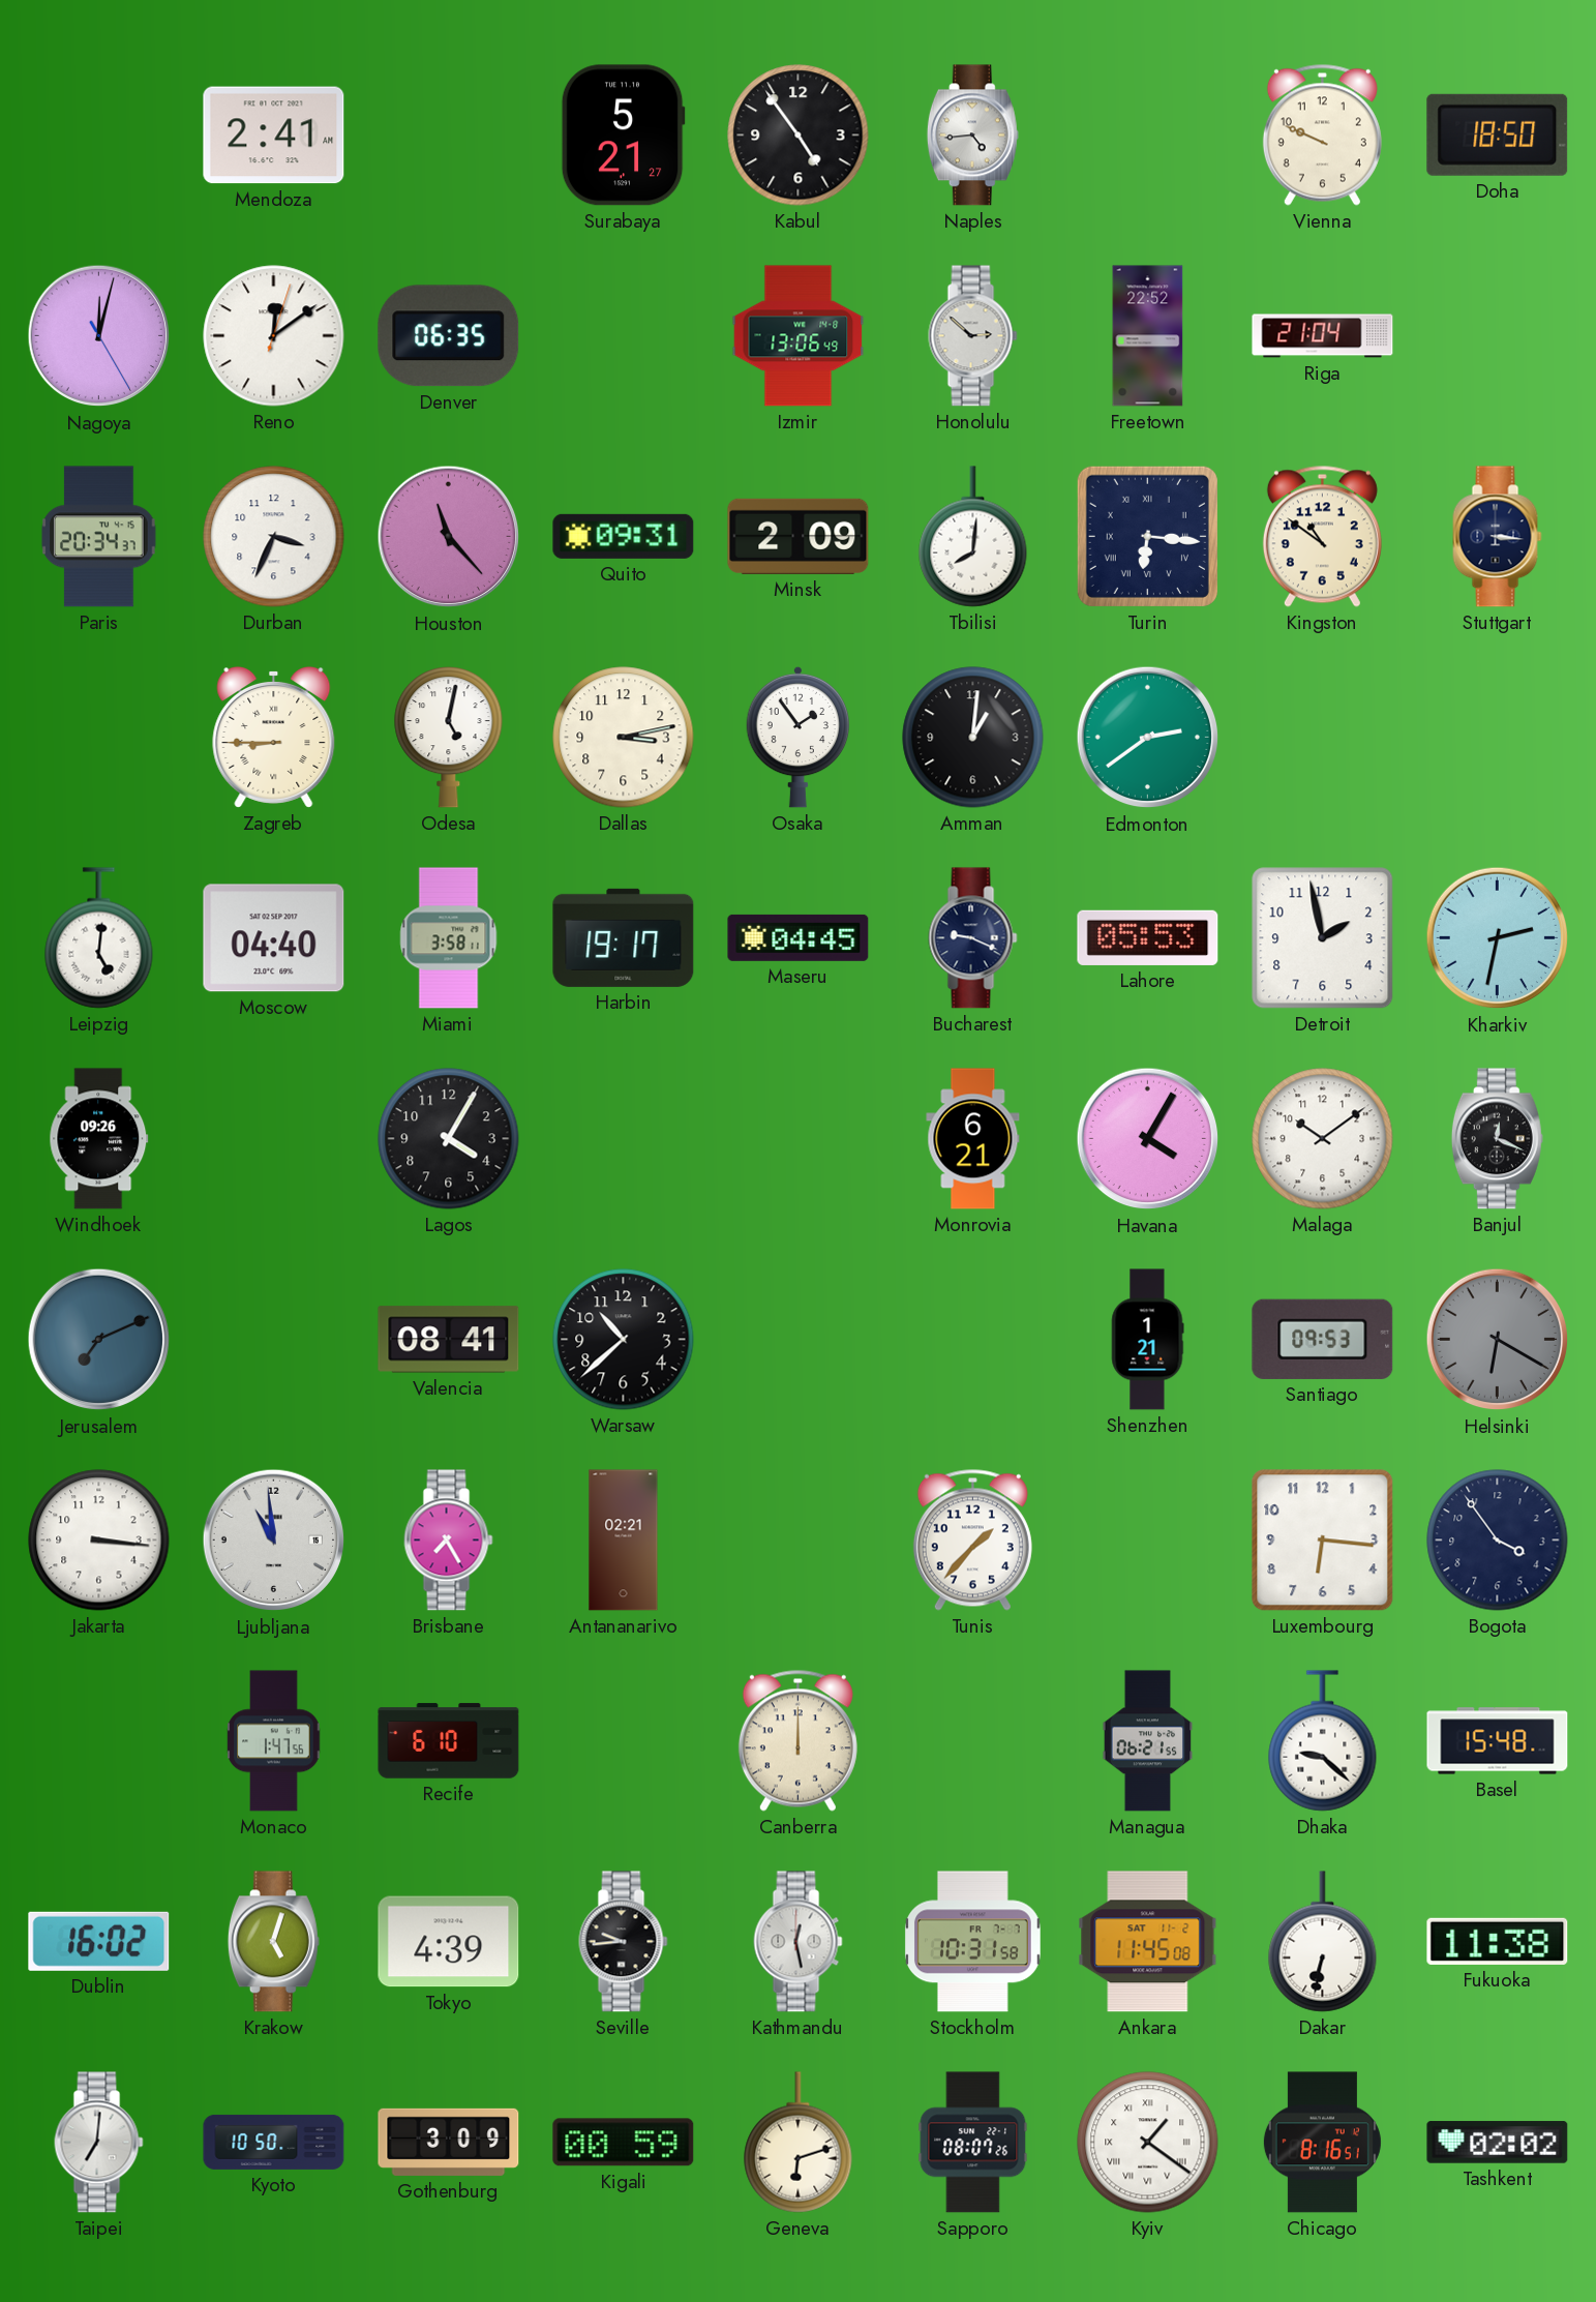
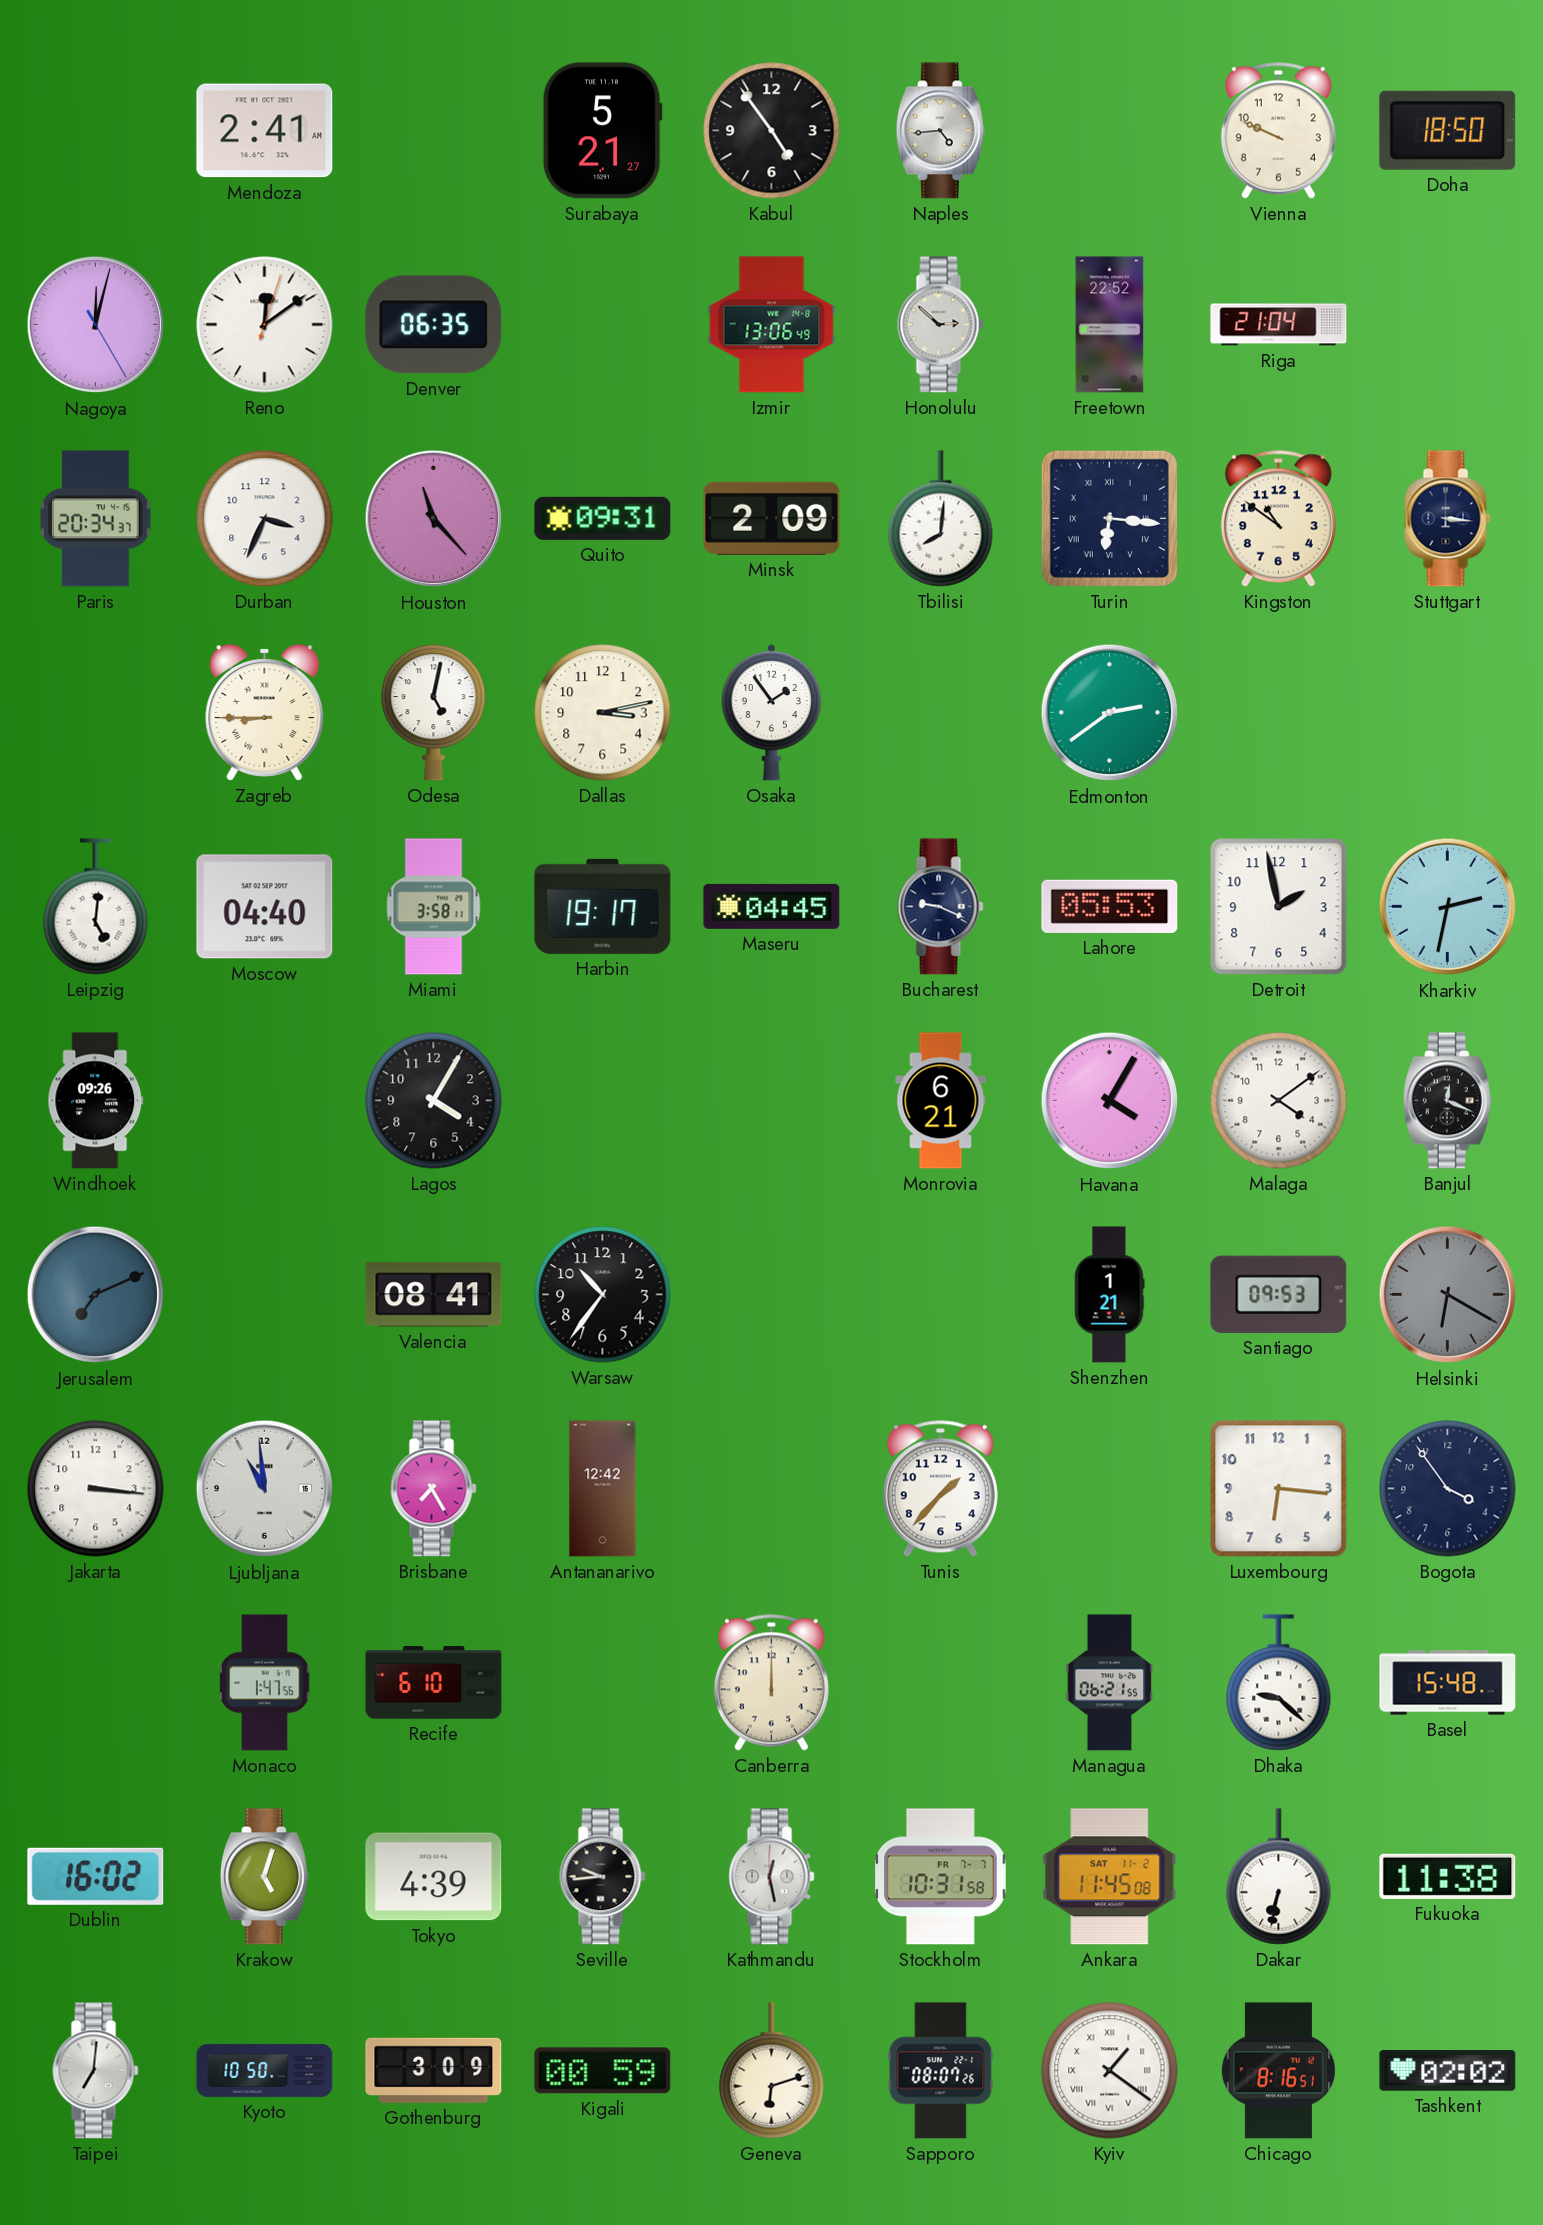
Amman: 1:01 -> none (973, 738)
Malaga: 10:09 -> 4:09 (1279, 1101)
Warsaw: 10:38 -> 10:36 (603, 1295)
Antananarivo: 02:21 -> 12:42 (603, 1489)
